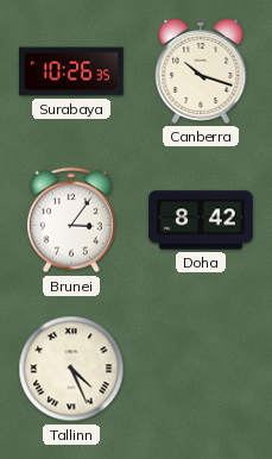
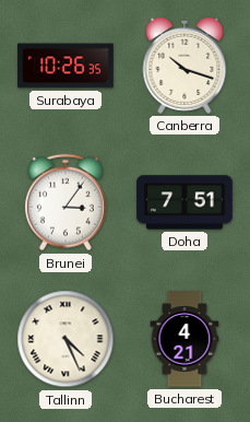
Doha: 8:42 -> 7:51 (184, 202)
Bucharest: none -> 4:21 (184, 339)
